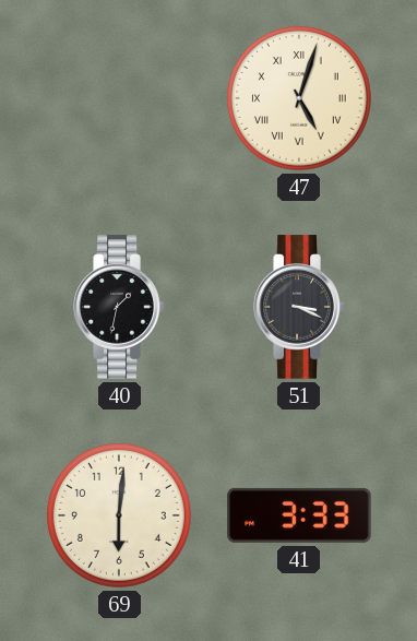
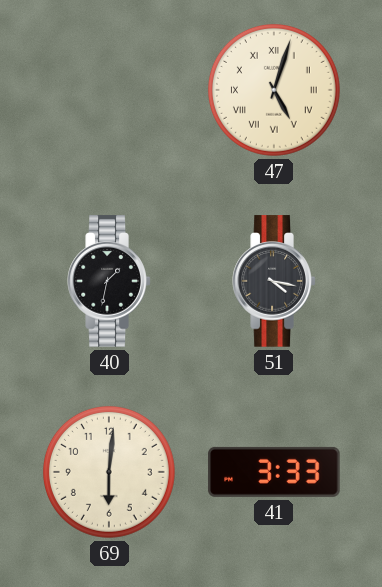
51: 3:19 -> 4:17 (274, 281)
